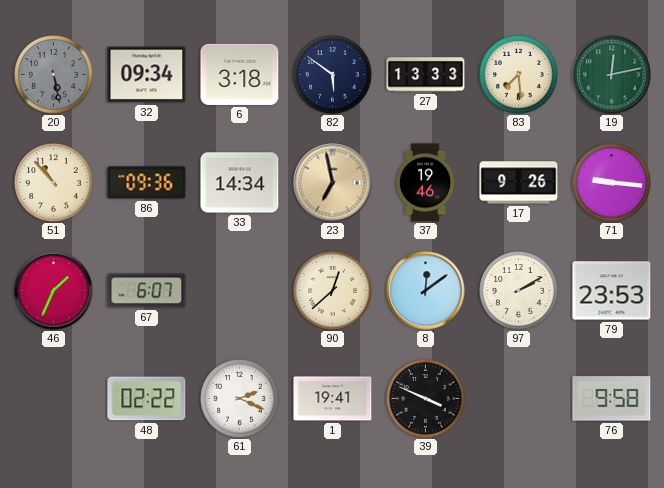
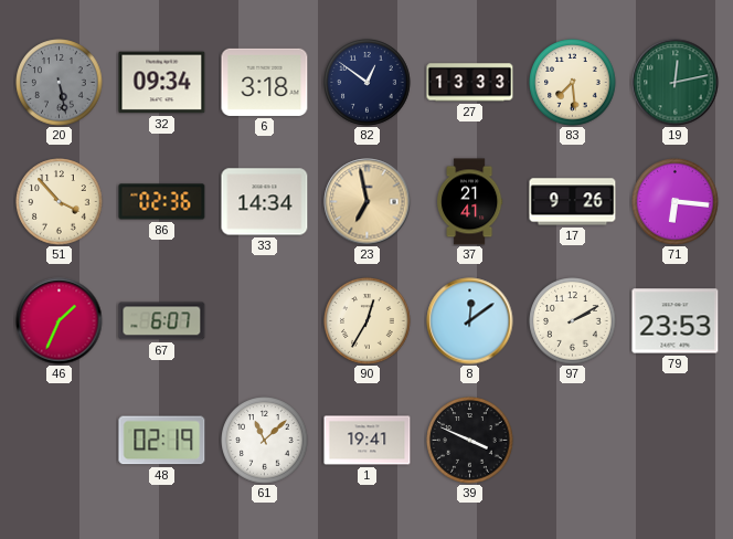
82: 5:51 -> 12:51 (368, 83)
51: 10:53 -> 3:53 (60, 202)
86: 09:36 -> 02:36 (162, 202)
37: 19:46 -> 21:41 (470, 202)
71: 9:16 -> 6:16 (676, 202)
90: 12:38 -> 12:35 (368, 321)
48: 02:22 -> 02:19 (162, 441)
61: 2:19 -> 11:08 (265, 441)
76: 9:58 -> none (612, 399)
